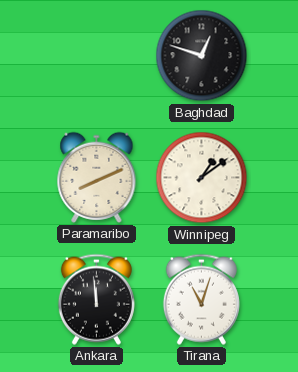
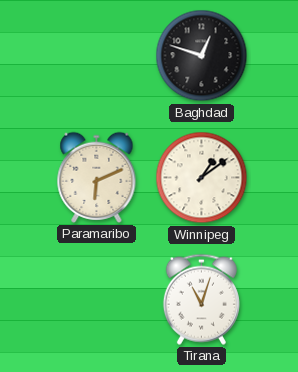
Paramaribo: 8:11 -> 6:11 (97, 177)
Ankara: 11:59 -> none (96, 299)
